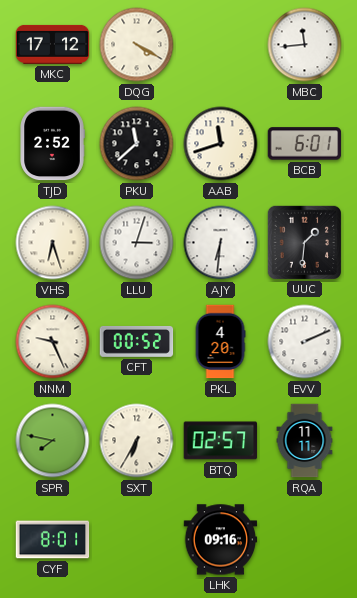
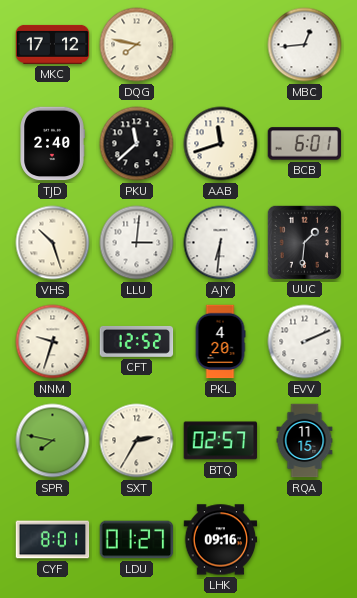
DQG: 4:20 -> 7:47 (137, 45)
MBC: 11:44 -> 12:44 (305, 45)
TJD: 2:52 -> 2:40 (52, 144)
VHS: 6:27 -> 10:27 (53, 243)
LLU: 3:03 -> 3:01 (137, 243)
NNM: 9:26 -> 9:33 (53, 342)
CFT: 00:52 -> 12:52 (137, 341)
SXT: 6:35 -> 2:35 (137, 441)
RQA: 11:11 -> 11:15 (305, 441)
LDU: none -> 01:27 (137, 540)
